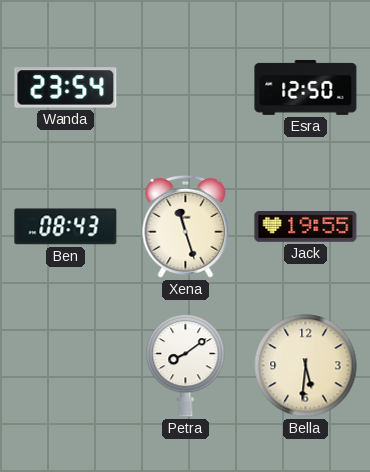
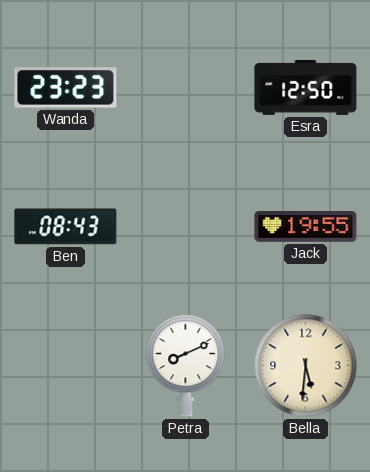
Wanda: 23:54 -> 23:23 (66, 88)
Xena: 11:27 -> none (186, 226)
Petra: 8:09 -> 8:11 (186, 366)
